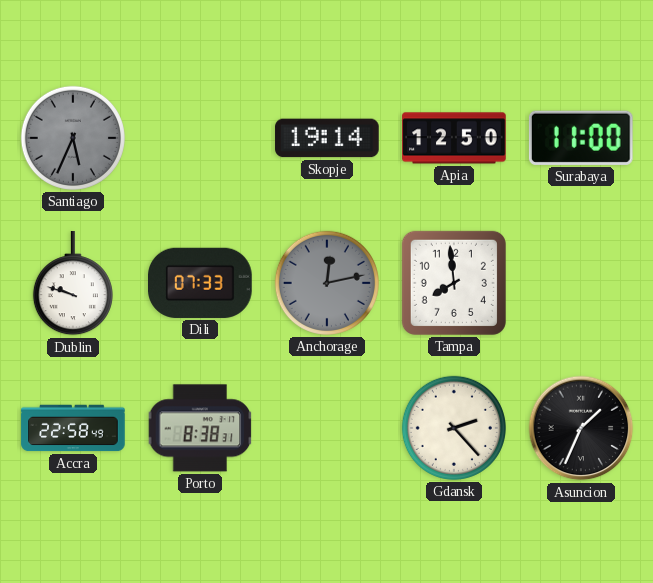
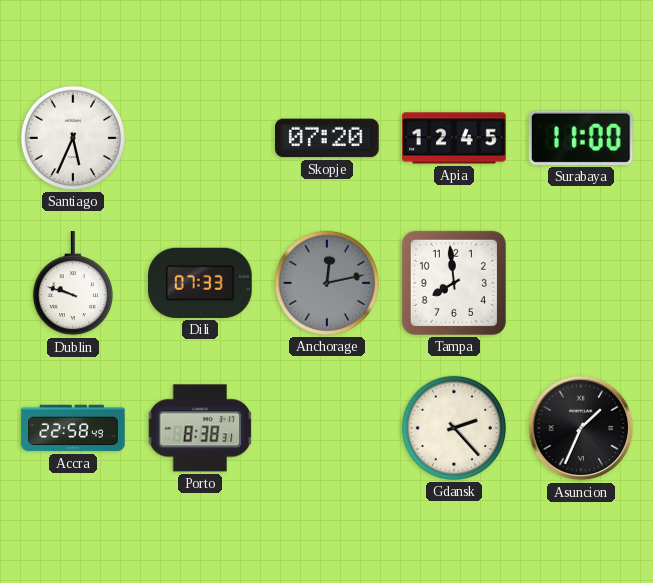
Santiago dial: grey -> white (73, 138)
Skopje: 19:14 -> 07:20 (327, 138)
Apia: 12:50 -> 12:45 (454, 138)
